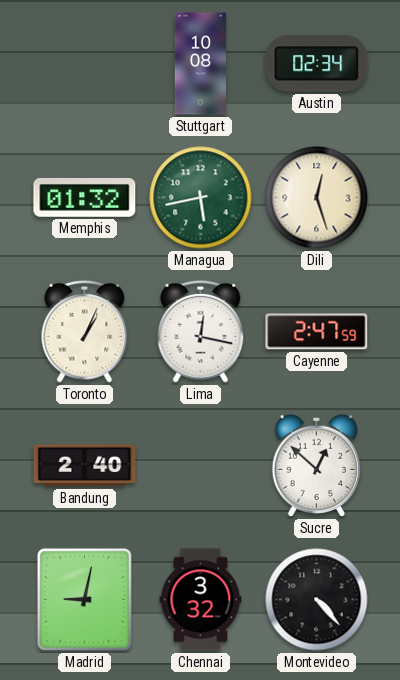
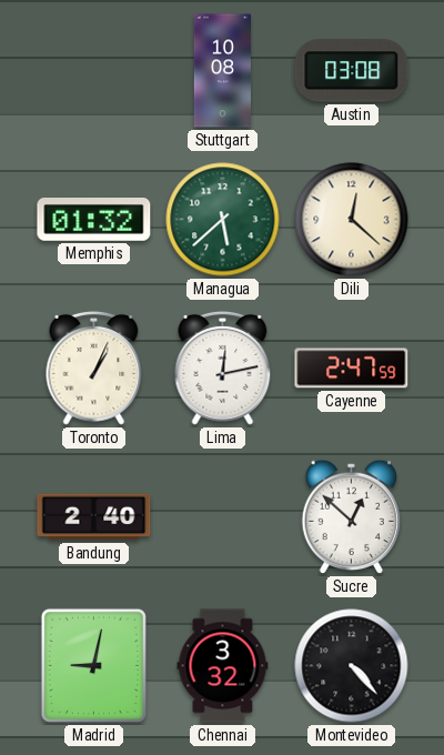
Austin: 02:34 -> 03:08 (352, 71)
Managua: 5:43 -> 5:38 (223, 220)
Dili: 12:27 -> 12:22 (352, 220)
Lima: 12:17 -> 12:13 (223, 368)
